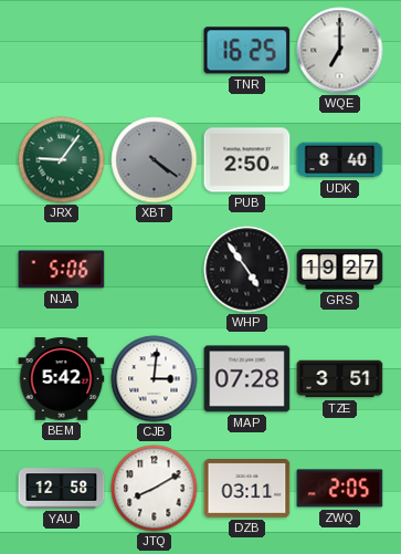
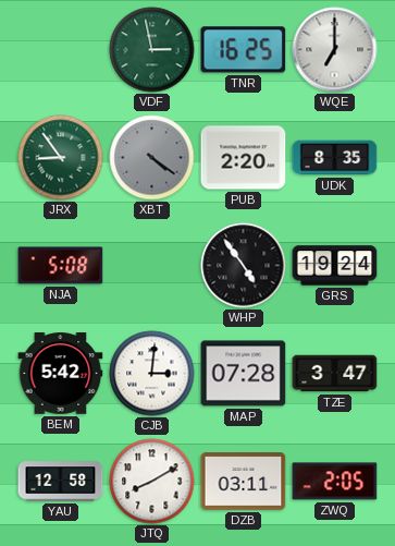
VDF: none -> 2:58 (152, 50)
JRX: 9:06 -> 8:54 (61, 158)
PUB: 2:50 -> 2:20 (244, 158)
UDK: 8:40 -> 8:35 (335, 158)
NJA: 5:06 -> 5:08 (61, 266)
GRS: 19:27 -> 19:24 (335, 266)
TZE: 3:51 -> 3:47 (335, 374)
